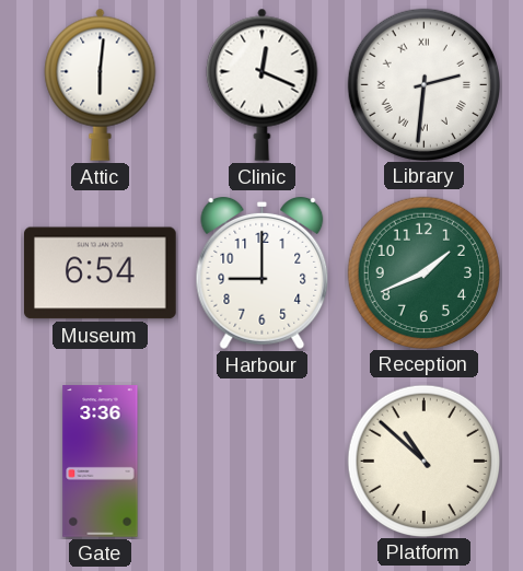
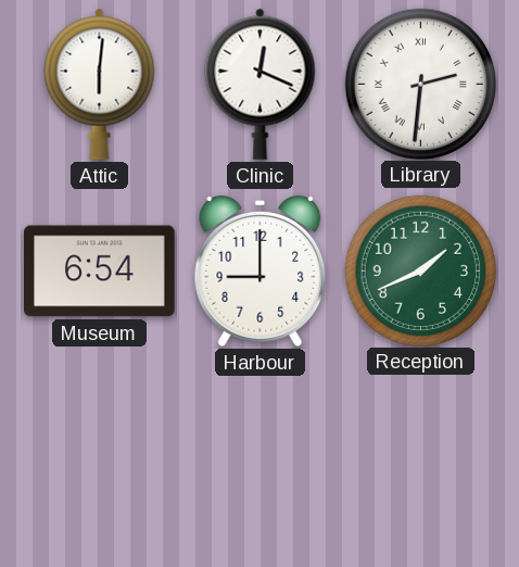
Gate: 3:36 -> none (101, 462)
Platform: 10:52 -> none (423, 461)
